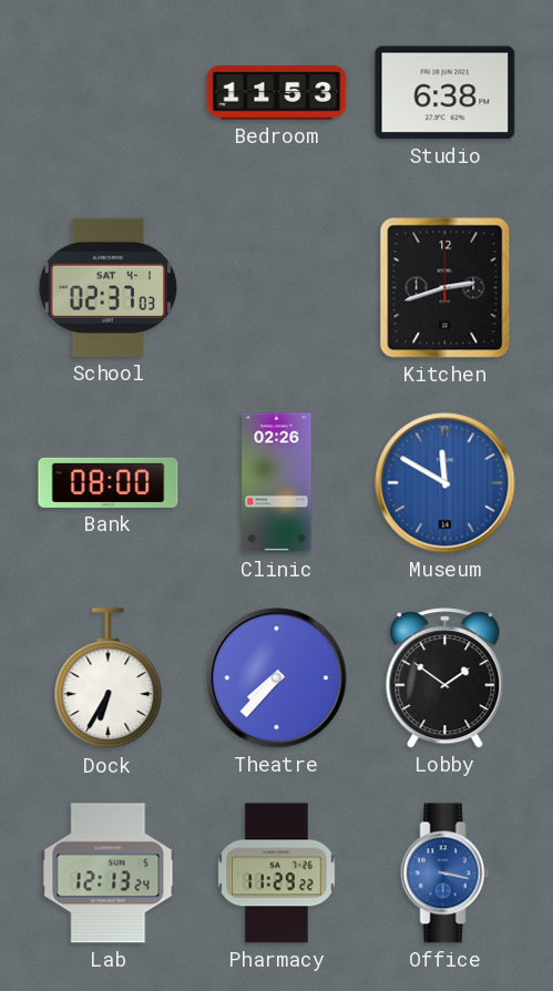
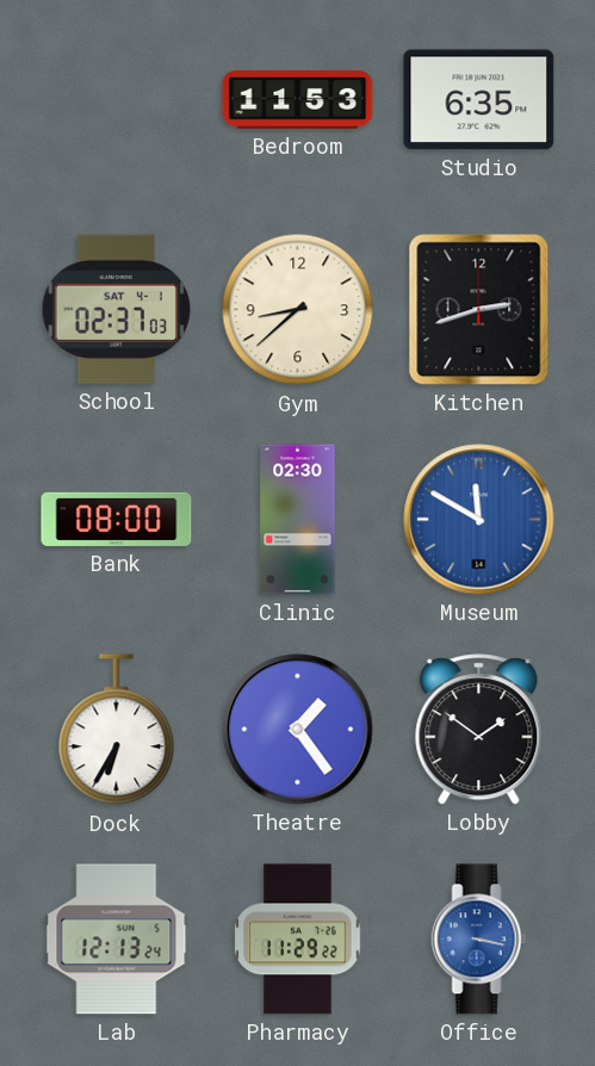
Studio: 6:38 -> 6:35 (479, 100)
Gym: none -> 8:38 (298, 310)
Clinic: 02:26 -> 02:30 (298, 520)
Theatre: 7:37 -> 1:24 (298, 730)
